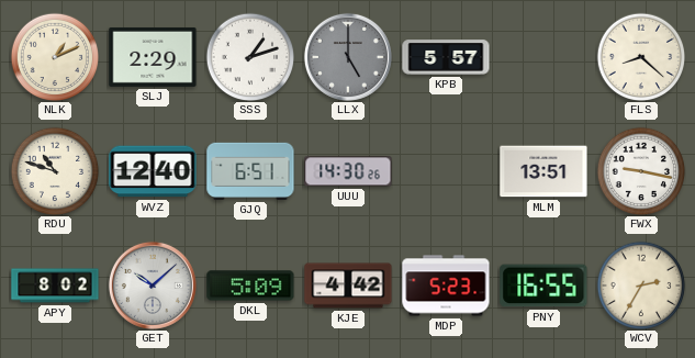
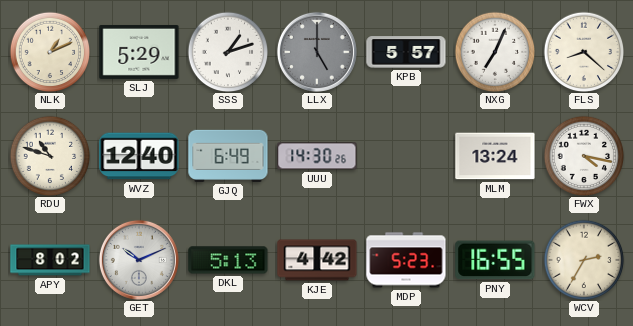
SLJ: 2:29 -> 5:29 (139, 52)
NXG: none -> 7:04 (495, 52)
GJQ: 6:51 -> 6:49 (228, 156)
MLM: 13:51 -> 13:24 (495, 156)
FWX: 9:17 -> 4:17 (584, 156)
GET: 10:08 -> 10:11 (139, 260)
DKL: 5:09 -> 5:13 (228, 260)
